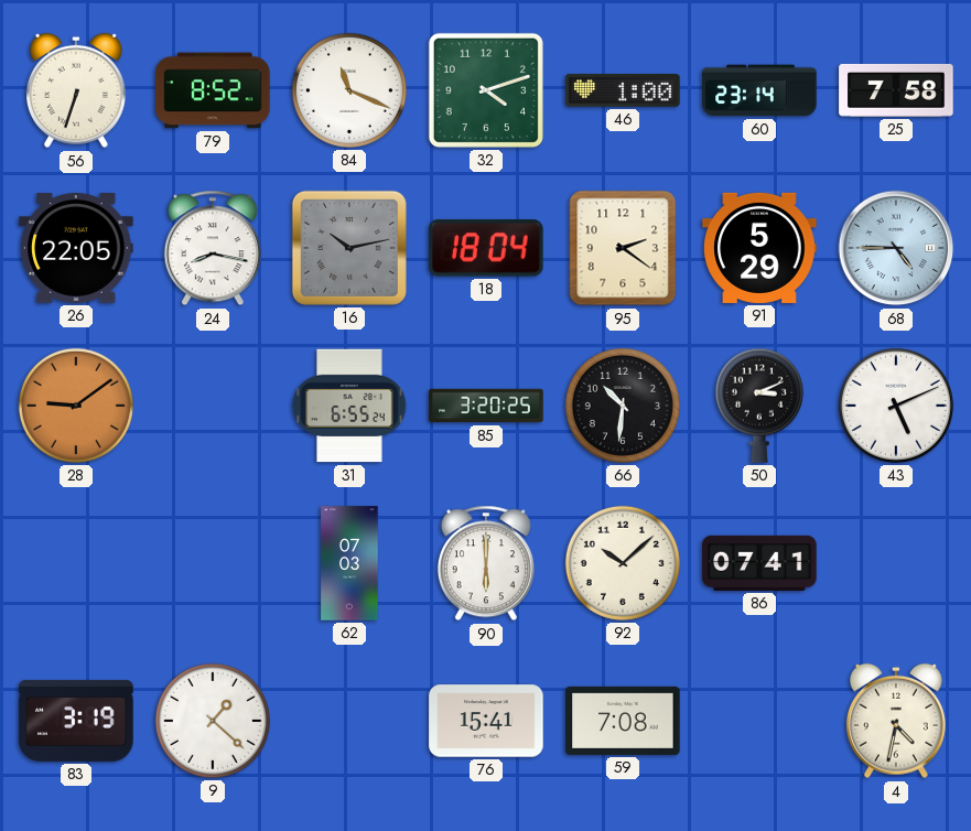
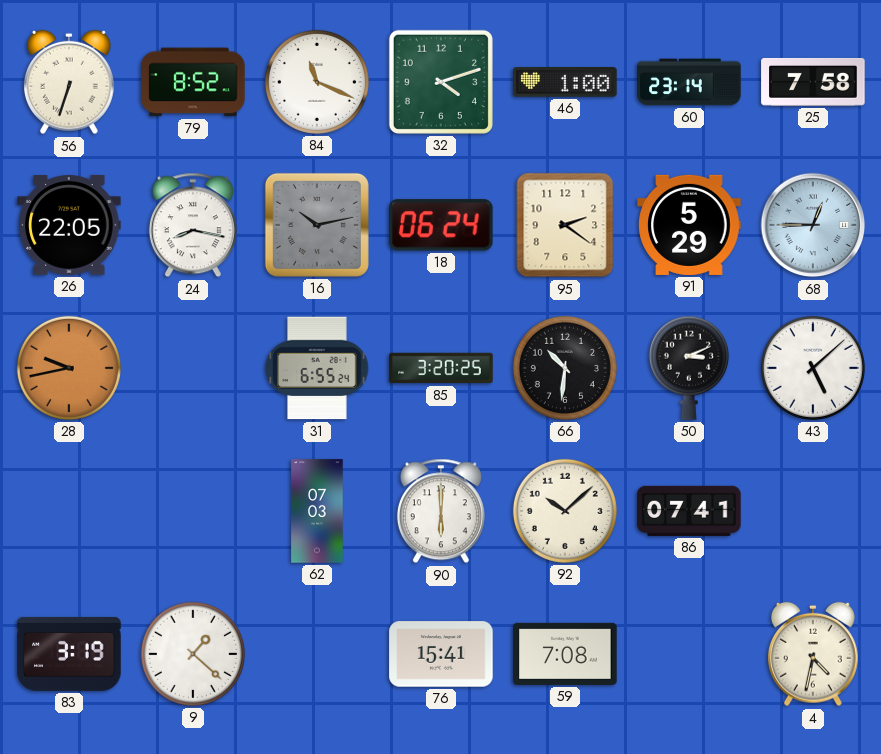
18: 18:04 -> 06:24 (442, 225)
68: 4:45 -> 12:45 (813, 225)
28: 9:09 -> 9:43 (69, 368)
43: 5:11 -> 5:08 (813, 368)
